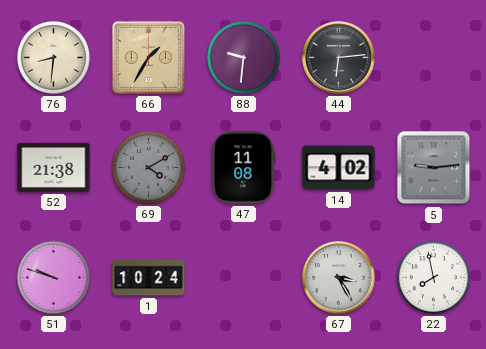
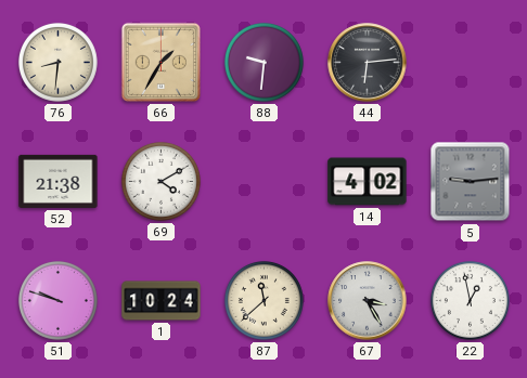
69 dial: grey -> white (160, 181)
47: 11:08 -> none (243, 168)
87: none -> 11:38 (263, 300)
22: 7:58 -> 12:58 (470, 300)
